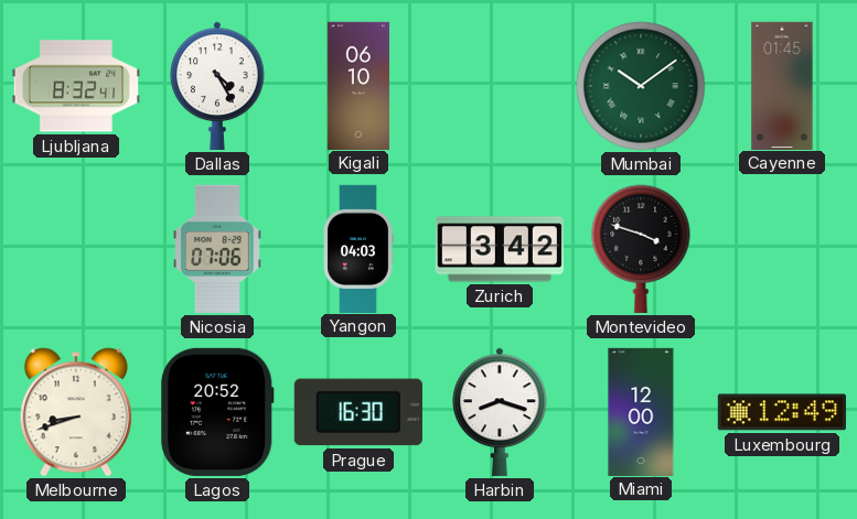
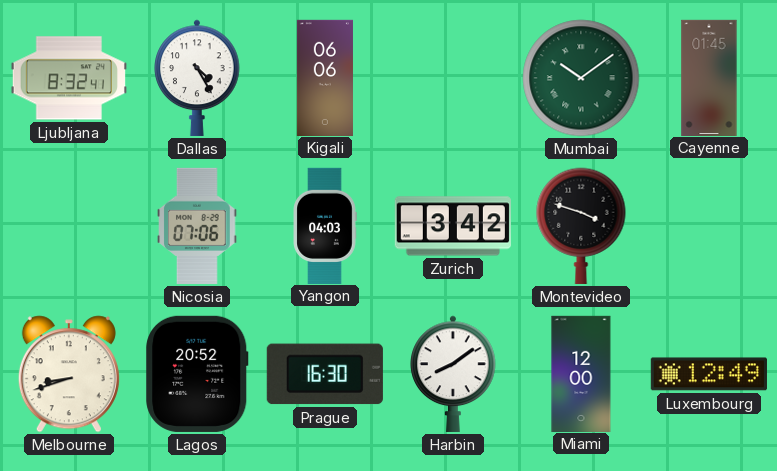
Kigali: 06:10 -> 06:06 (325, 77)
Harbin: 8:18 -> 8:09 (453, 374)
